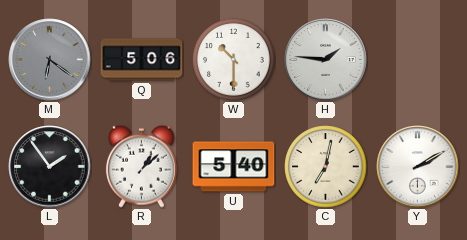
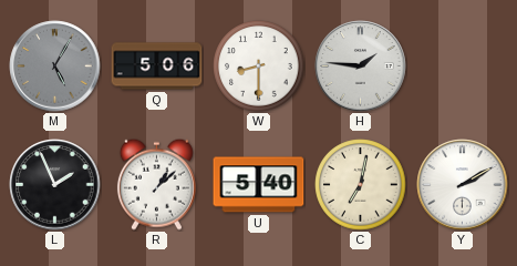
M: 6:21 -> 5:05 (55, 66)
W: 10:30 -> 8:30 (259, 66)
L: 1:54 -> 1:56 (55, 185)
